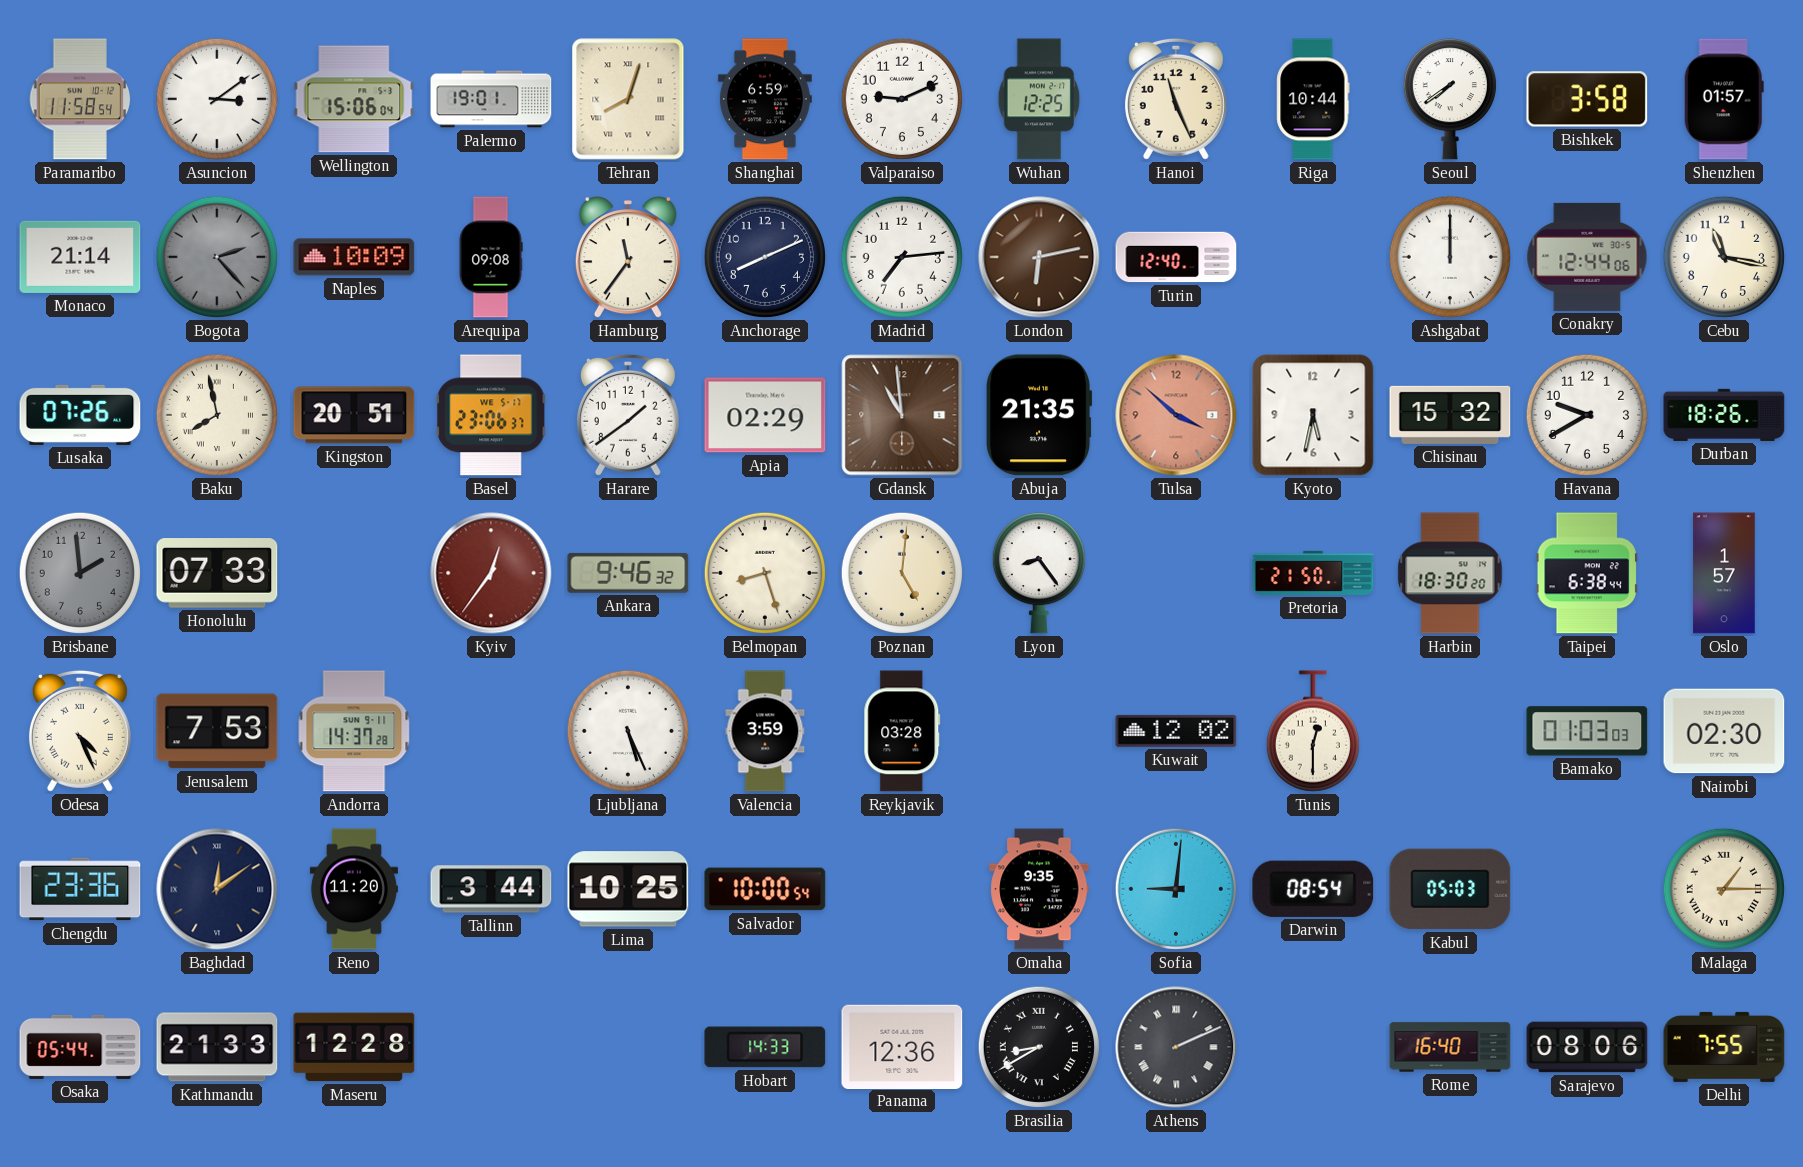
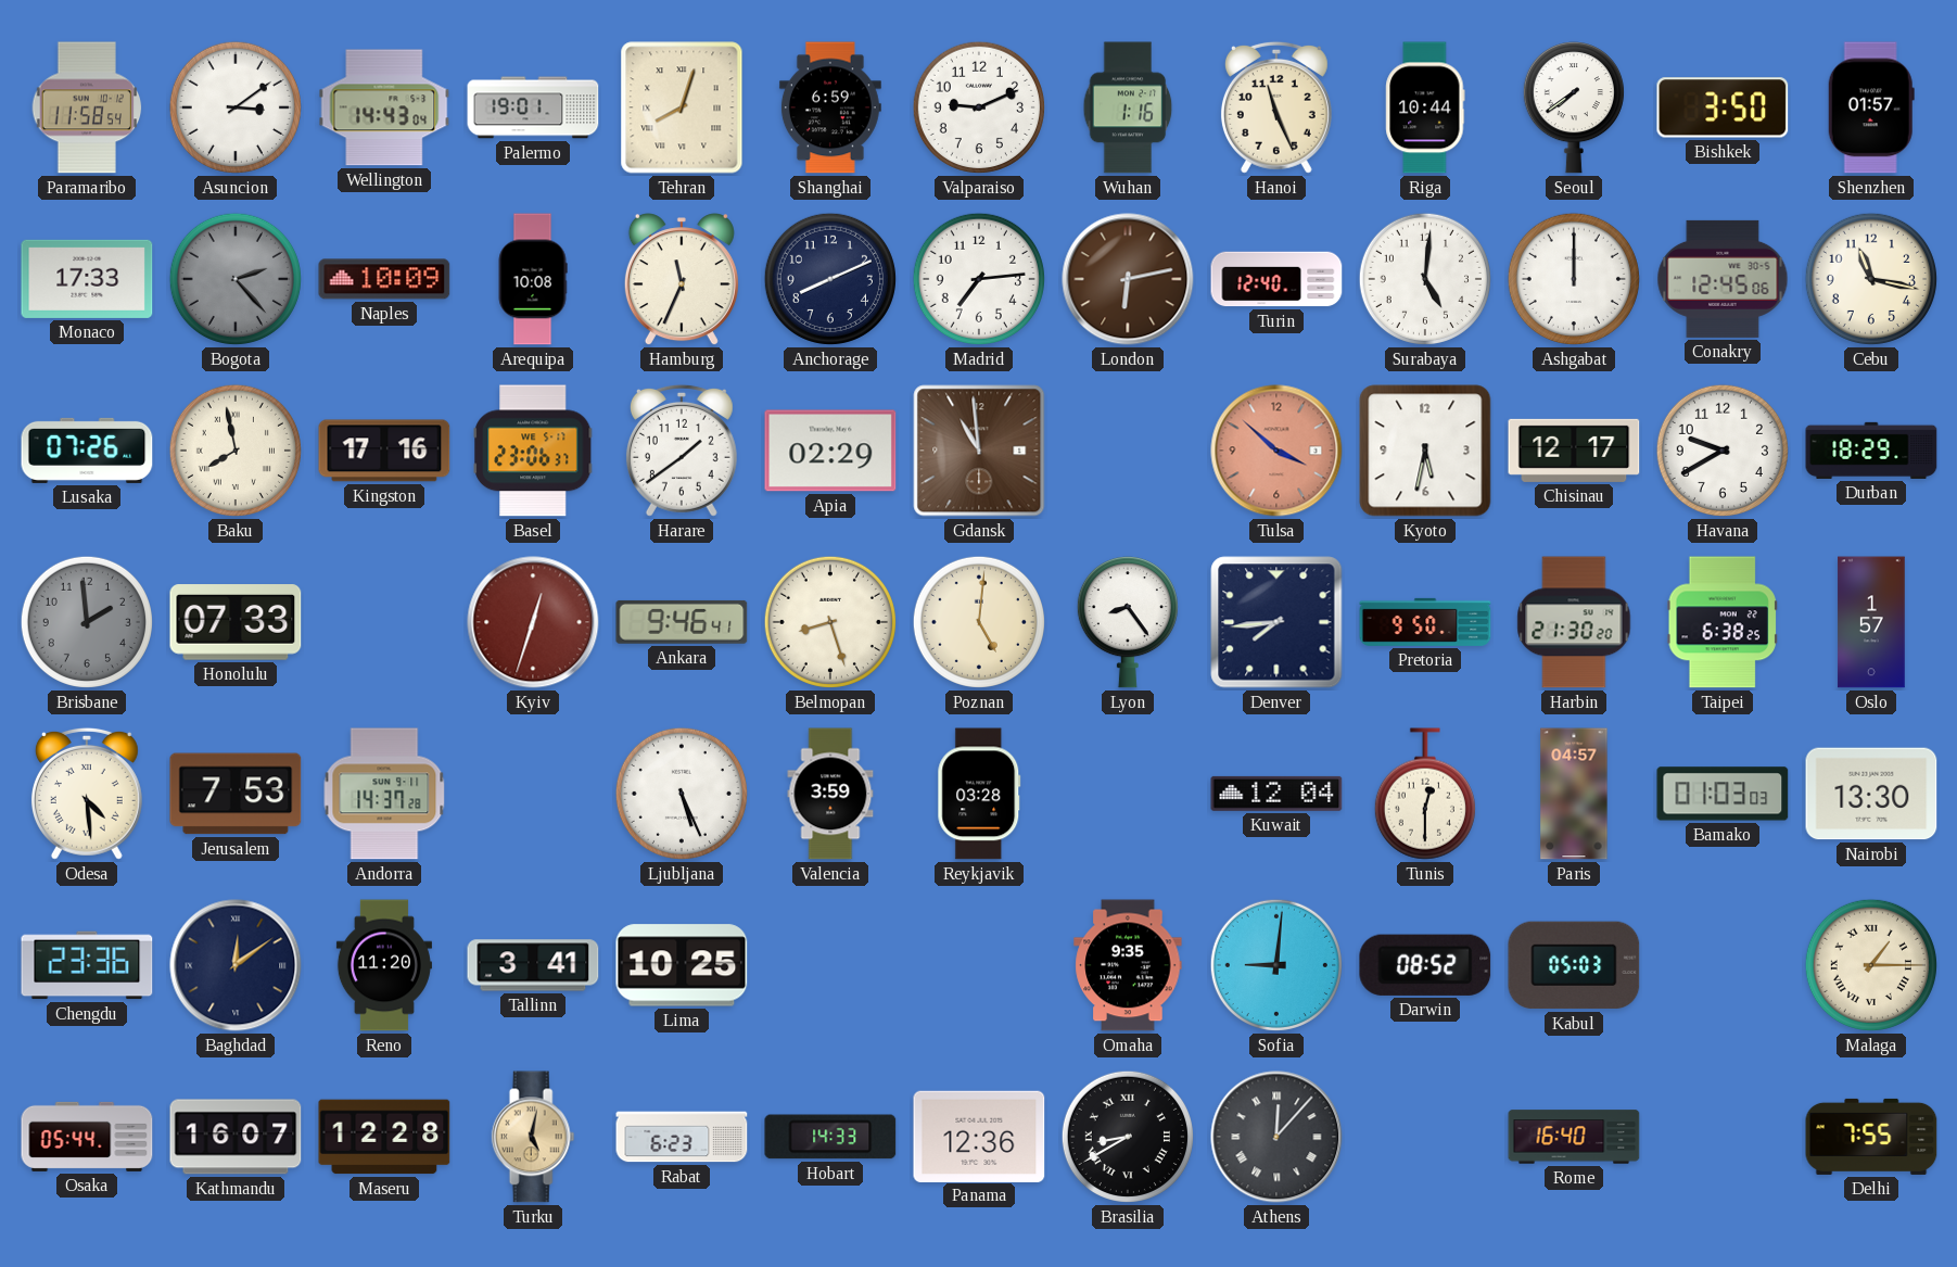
Wellington: 15:06 -> 14:43 (384, 107)
Wuhan: 12:25 -> 1:16 (1128, 107)
Bishkek: 3:58 -> 3:50 (1723, 107)
Monaco: 21:14 -> 17:33 (87, 279)
Arequipa: 09:08 -> 10:08 (533, 279)
Hamburg: 11:36 -> 11:34 (682, 280)
Surabaya: none -> 5:01 (1425, 279)
Conakry: 12:44 -> 12:45 (1723, 279)
Kingston: 20:51 -> 17:16 (384, 451)
Abuja: 21:35 -> none (1039, 415)
Chisinau: 15:32 -> 12:17 (1574, 451)
Durban: 18:26 -> 18:29 (1871, 451)
Kyiv: 12:36 -> 12:33 (533, 622)
Ankara: 9:46:32 -> 9:46:41 (682, 622)
Denver: none -> 7:44 (1276, 622)
Pretoria: 21:50 -> 9:50 (1425, 622)
Harbin: 18:30 -> 21:30 (1574, 622)
Taipei: 6:38:44 -> 6:38:25 (1721, 622)
Odesa: 4:26 -> 4:29 (87, 794)
Kuwait: 12:02 -> 12:04 (1276, 794)
Paris: none -> 04:57 (1574, 794)
Nairobi: 02:30 -> 13:30 (1871, 794)
Tallinn: 3:44 -> 3:41 (533, 965)
Salvador: 10:00 -> none (765, 889)
Darwin: 08:54 -> 08:52 (1425, 965)
Kathmandu: 21:33 -> 16:07 (236, 1137)
Turku: none -> 5:02 (533, 1137)
Rabat: none -> 6:23 (682, 1137)
Athens: 2:11 -> 12:07 (1276, 1137)
Sarajevo: 08:06 -> none (1587, 1047)
